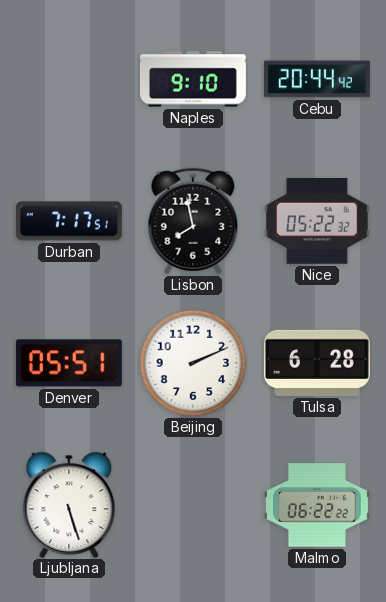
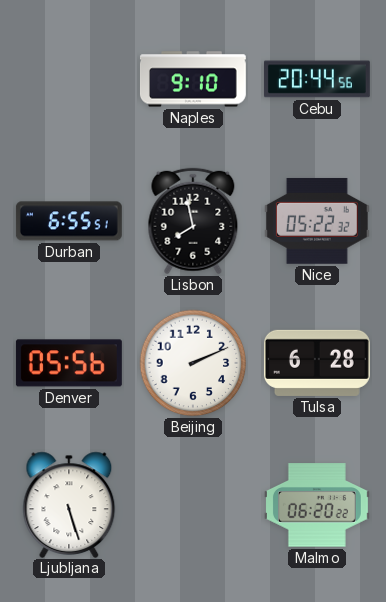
Cebu: 20:44:42 -> 20:44:56 (317, 79)
Durban: 7:17 -> 6:55 (69, 221)
Denver: 05:51 -> 05:56 (69, 363)
Malmo: 06:22 -> 06:20 (317, 505)
